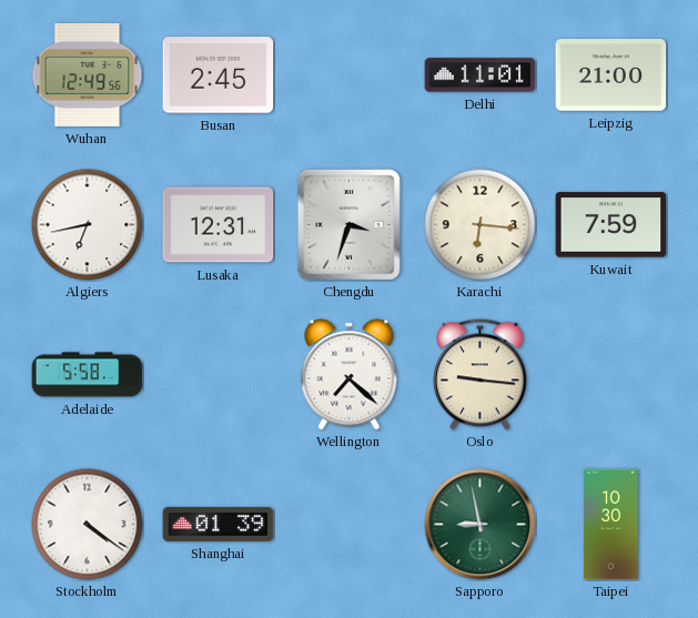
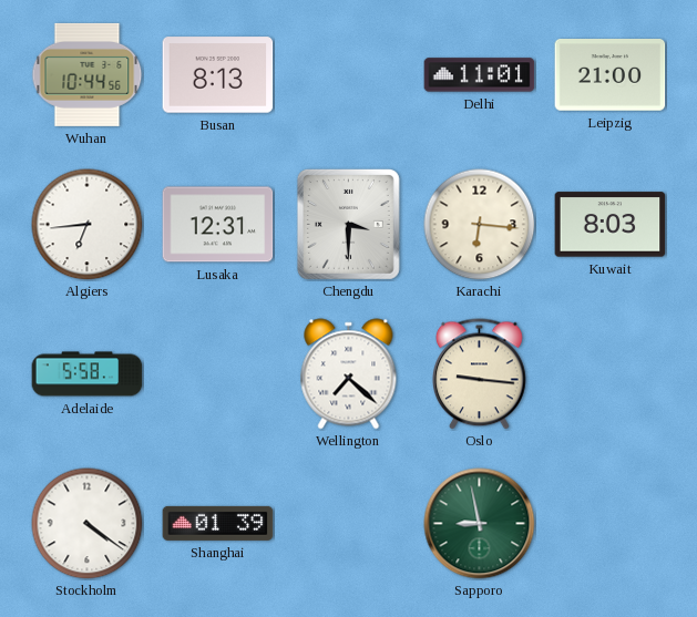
Wuhan: 12:49 -> 10:44 (88, 74)
Busan: 2:45 -> 8:13 (218, 75)
Algiers: 6:43 -> 6:44 (88, 225)
Chengdu: 3:33 -> 3:30 (348, 224)
Kuwait: 7:59 -> 8:03 (611, 225)
Taipei: 10:30 -> none (611, 525)
